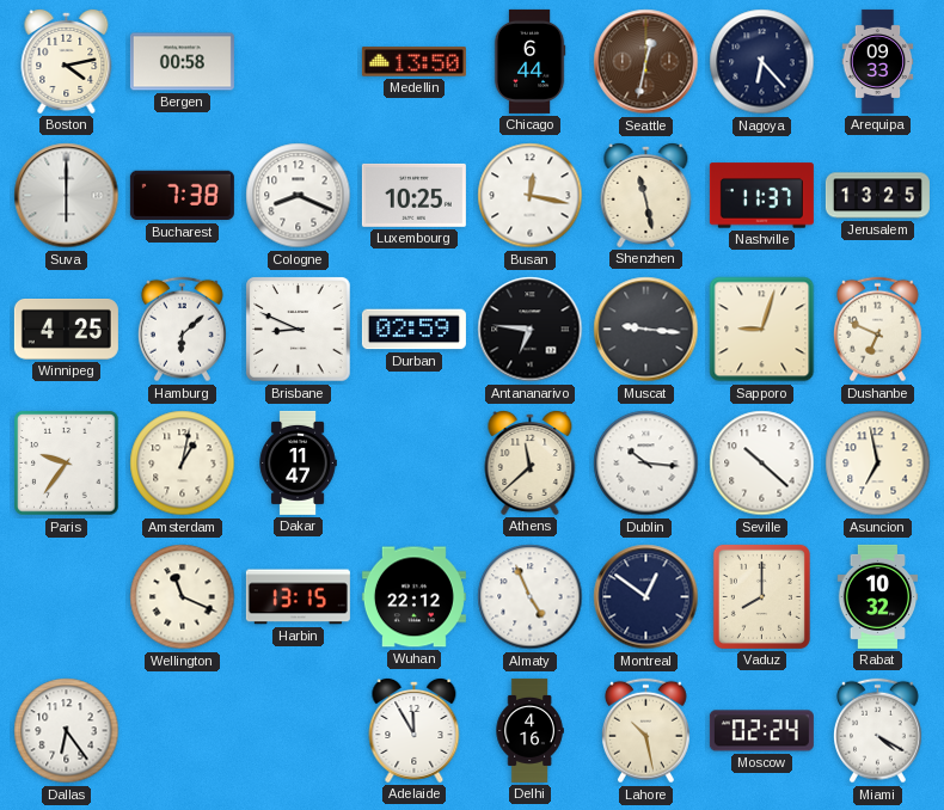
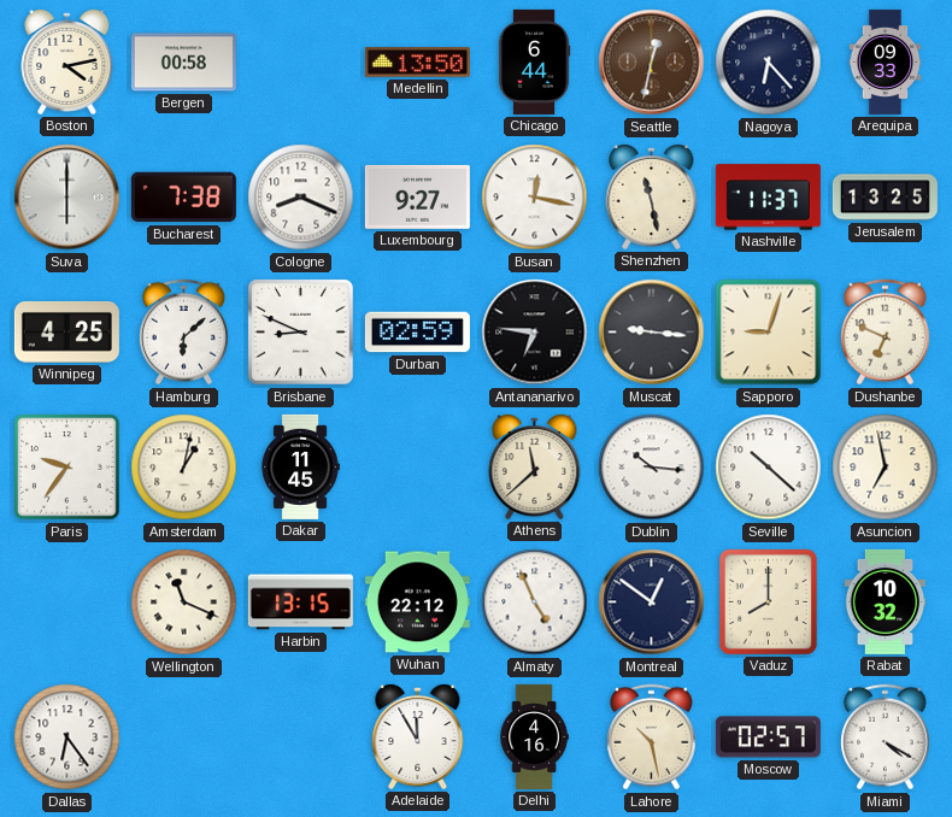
Luxembourg: 10:25 -> 9:27 (417, 196)
Dakar: 11:47 -> 11:45 (300, 466)
Moscow: 02:24 -> 02:57 (768, 737)
